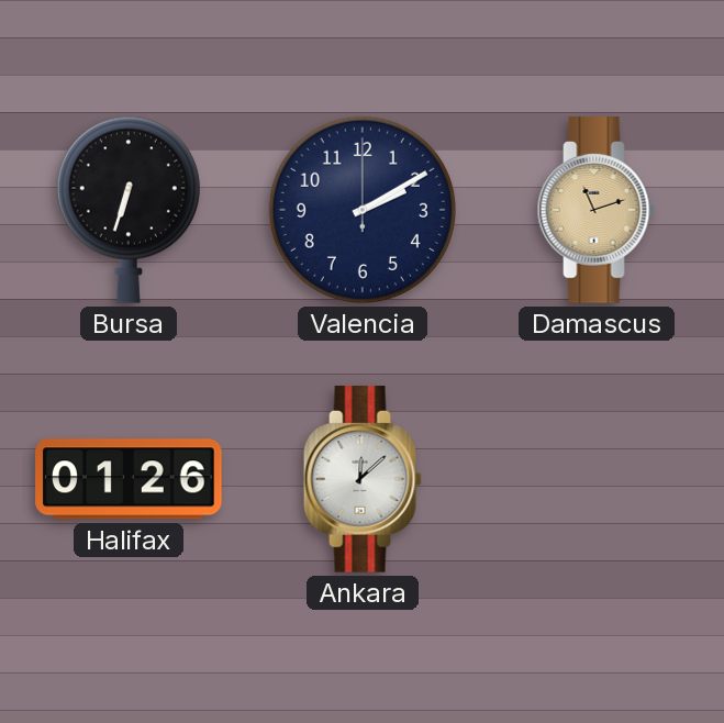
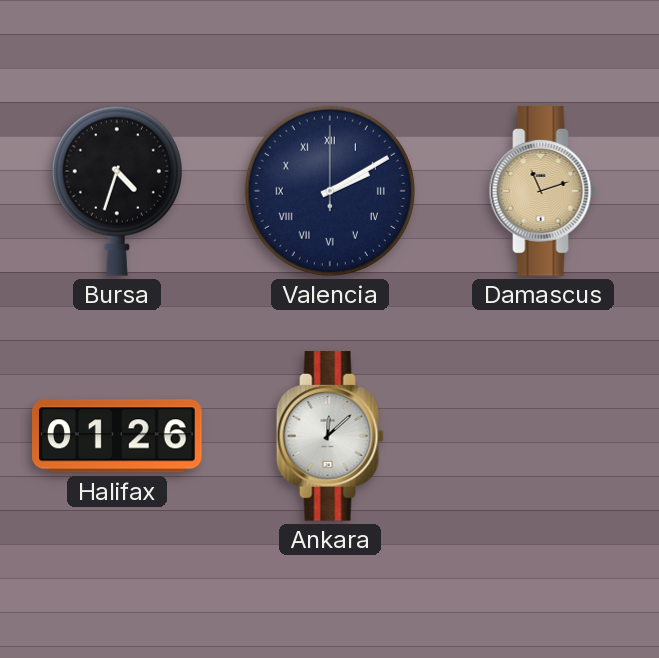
Bursa: 6:33 -> 4:33 (117, 191)
Valencia numerals: Arabic -> Roman (330, 191)
